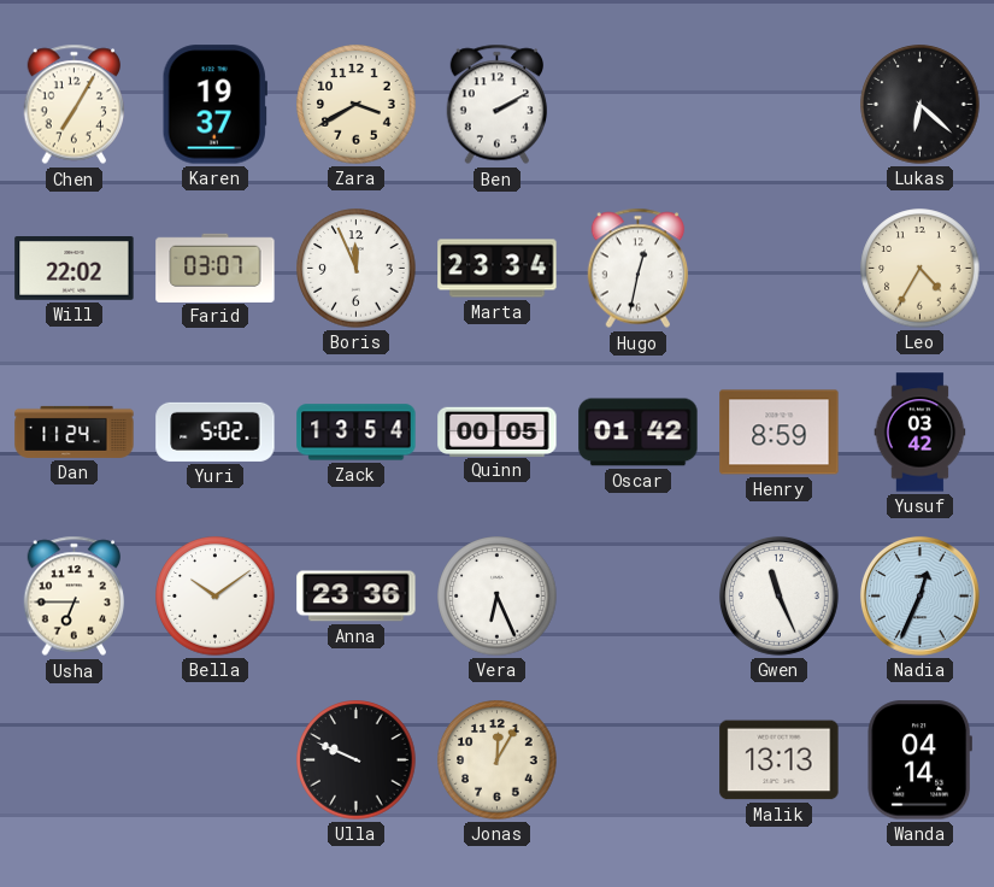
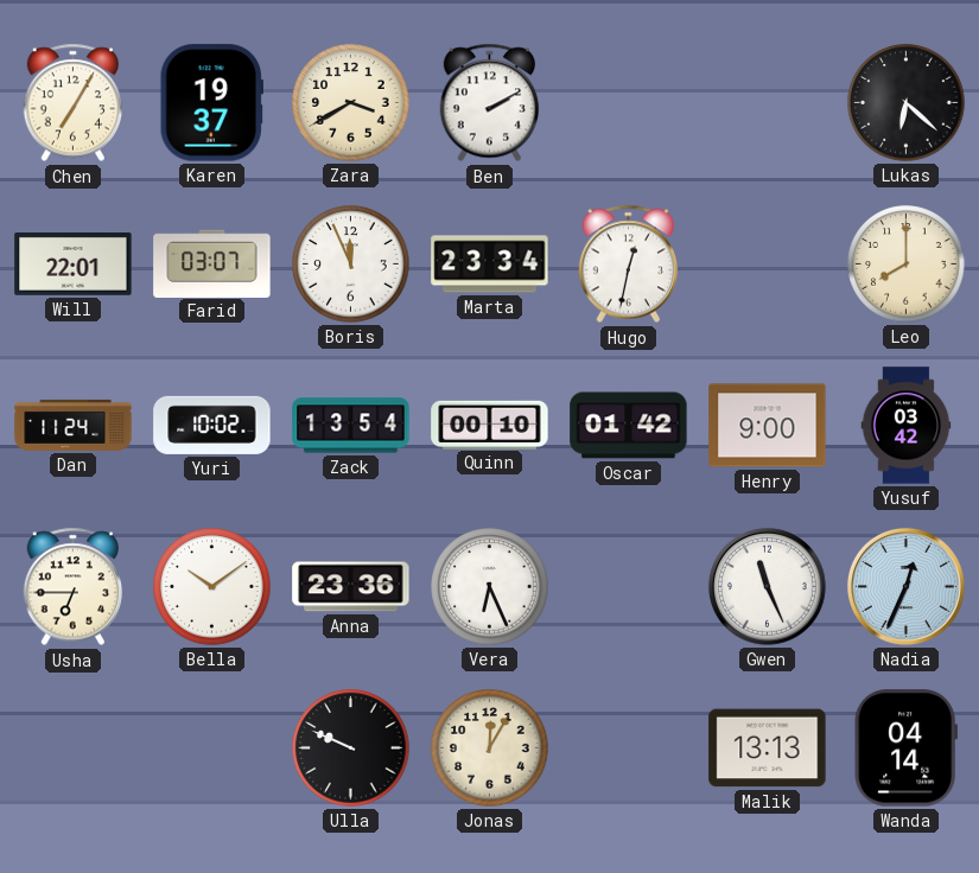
Will: 22:02 -> 22:01 (74, 265)
Leo: 4:35 -> 8:00 (907, 265)
Yuri: 5:02 -> 10:02 (212, 425)
Quinn: 00:05 -> 00:10 (490, 425)
Henry: 8:59 -> 9:00 (768, 426)
